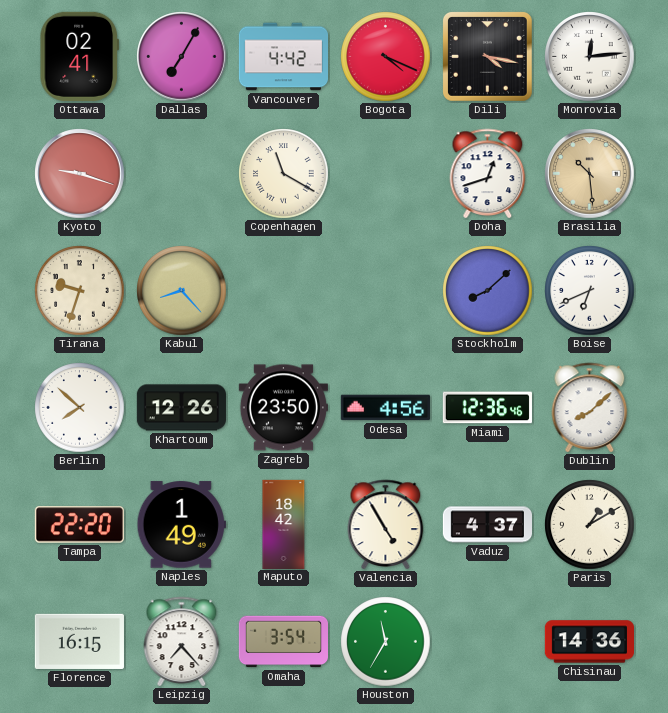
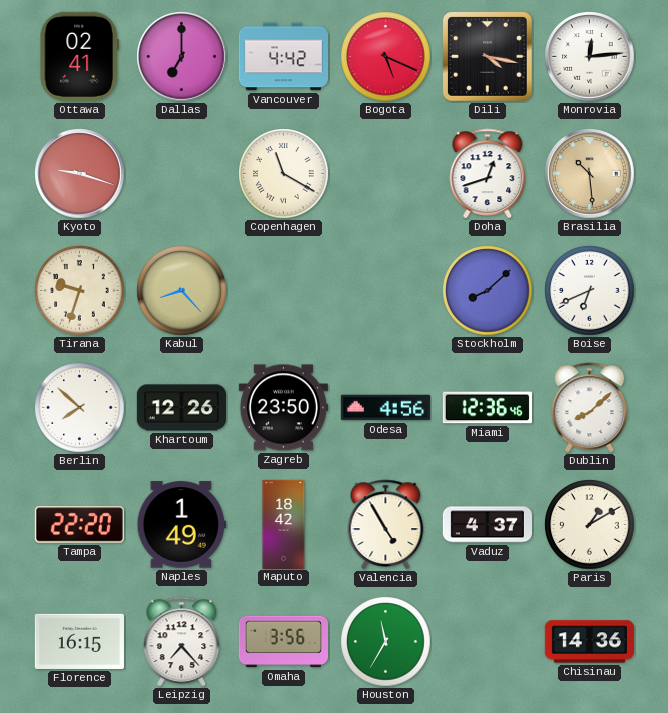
Dallas: 7:05 -> 7:00 (182, 57)
Bogota: 4:19 -> 5:19 (386, 57)
Omaha: 3:54 -> 3:56 (283, 642)
